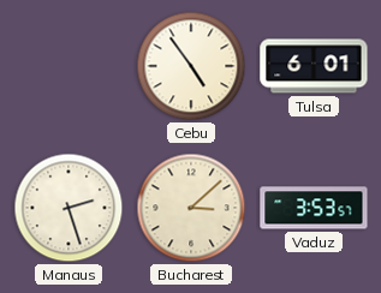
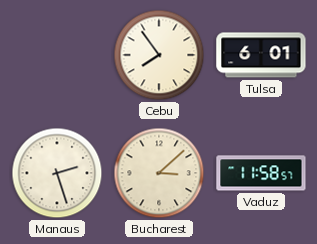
Cebu: 4:54 -> 7:54 (159, 55)
Vaduz: 3:53 -> 11:58 (261, 173)
